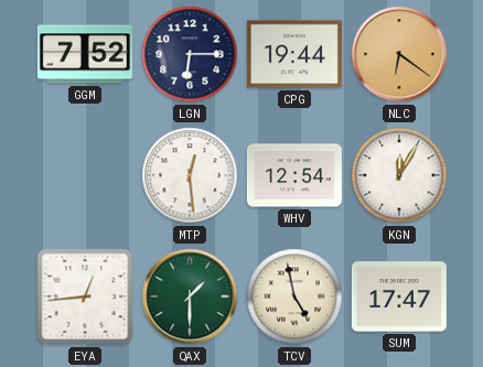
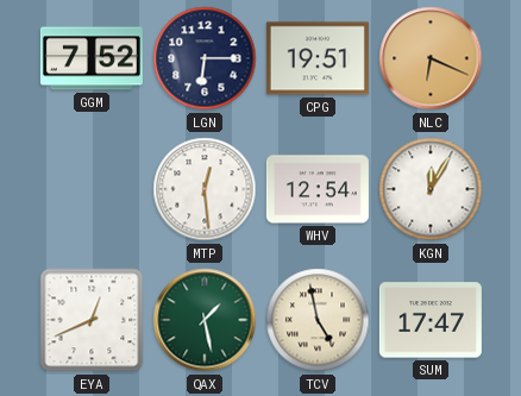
CPG: 19:44 -> 19:51 (318, 58)
NLC: 6:21 -> 6:19 (431, 58)
EYA: 12:44 -> 12:41 (92, 320)
QAX: 1:30 -> 1:28 (205, 320)
